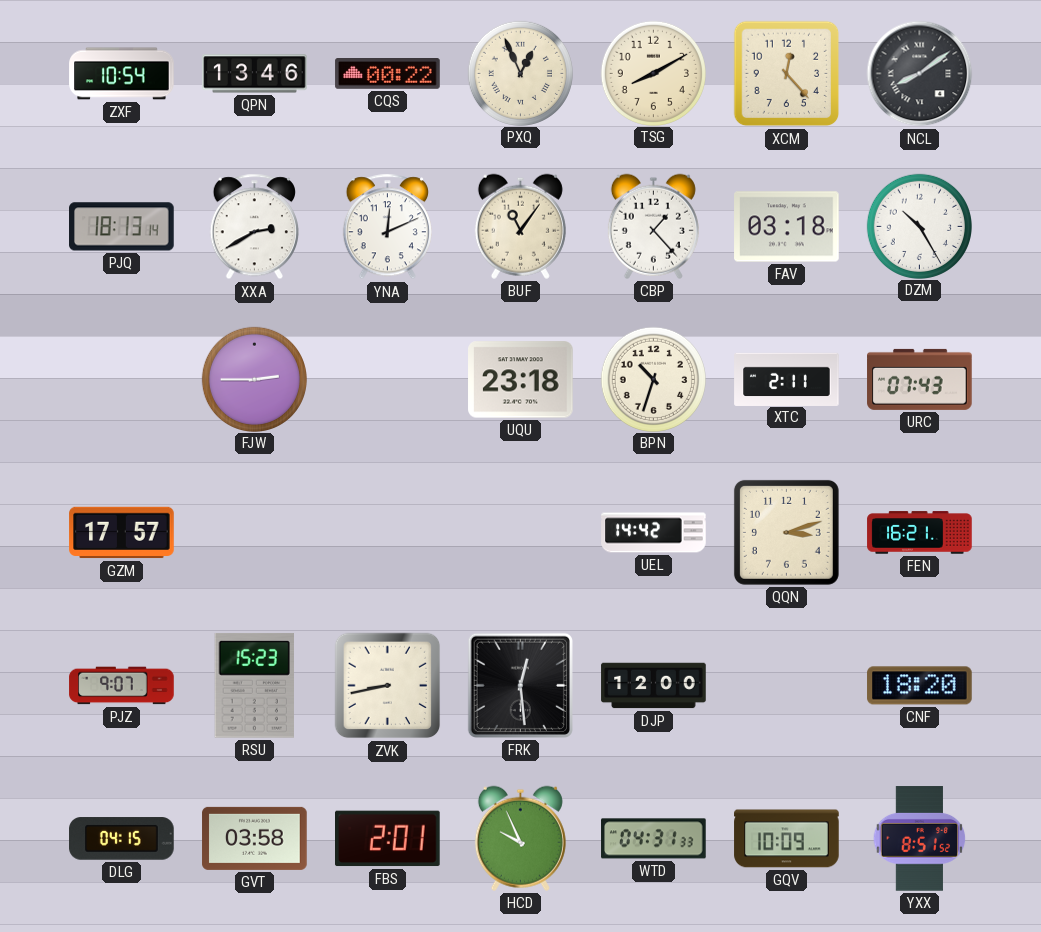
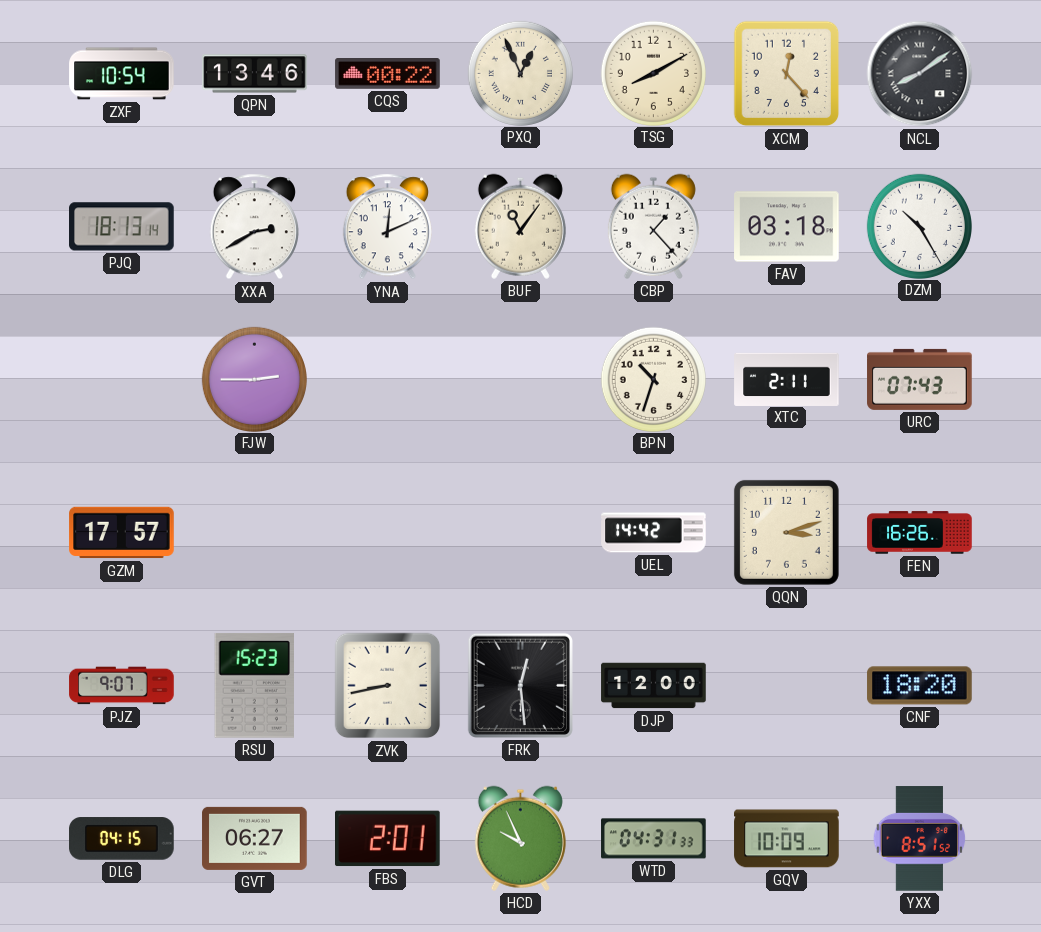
UQU: 23:18 -> none (521, 380)
FEN: 16:21 -> 16:26 (920, 533)
GVT: 03:58 -> 06:27 (255, 838)
